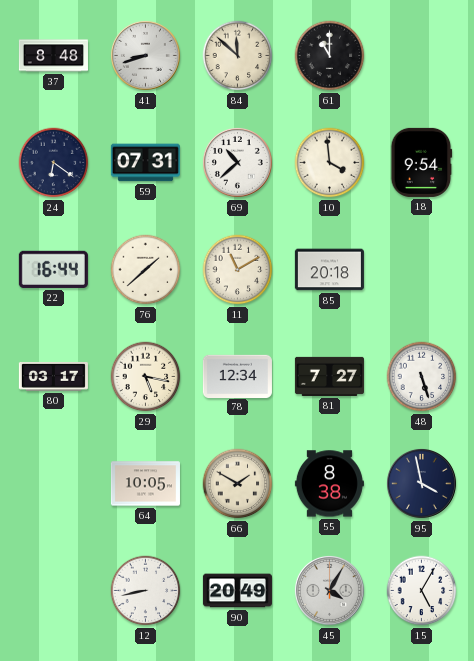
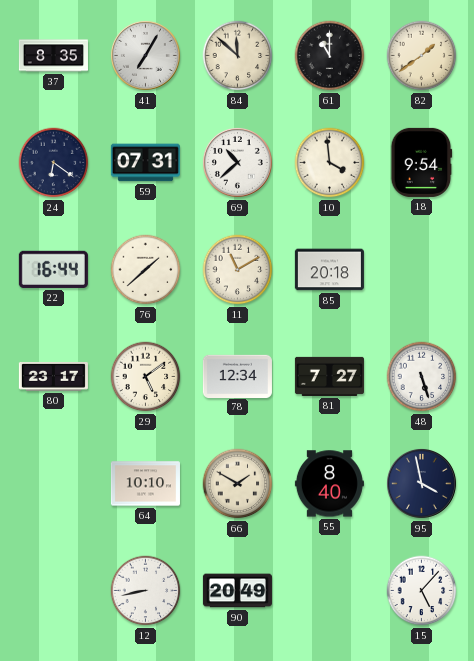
37: 8:48 -> 8:35 (53, 56)
41: 8:42 -> 7:05 (145, 55)
82: none -> 1:39 (422, 56)
80: 03:17 -> 23:17 (53, 377)
29: 5:17 -> 5:09 (146, 377)
64: 10:05 -> 10:10 (145, 484)
55: 8:38 -> 8:40 (329, 484)
45: 4:05 -> none (329, 590)
15: 5:05 -> 5:07 (422, 591)
